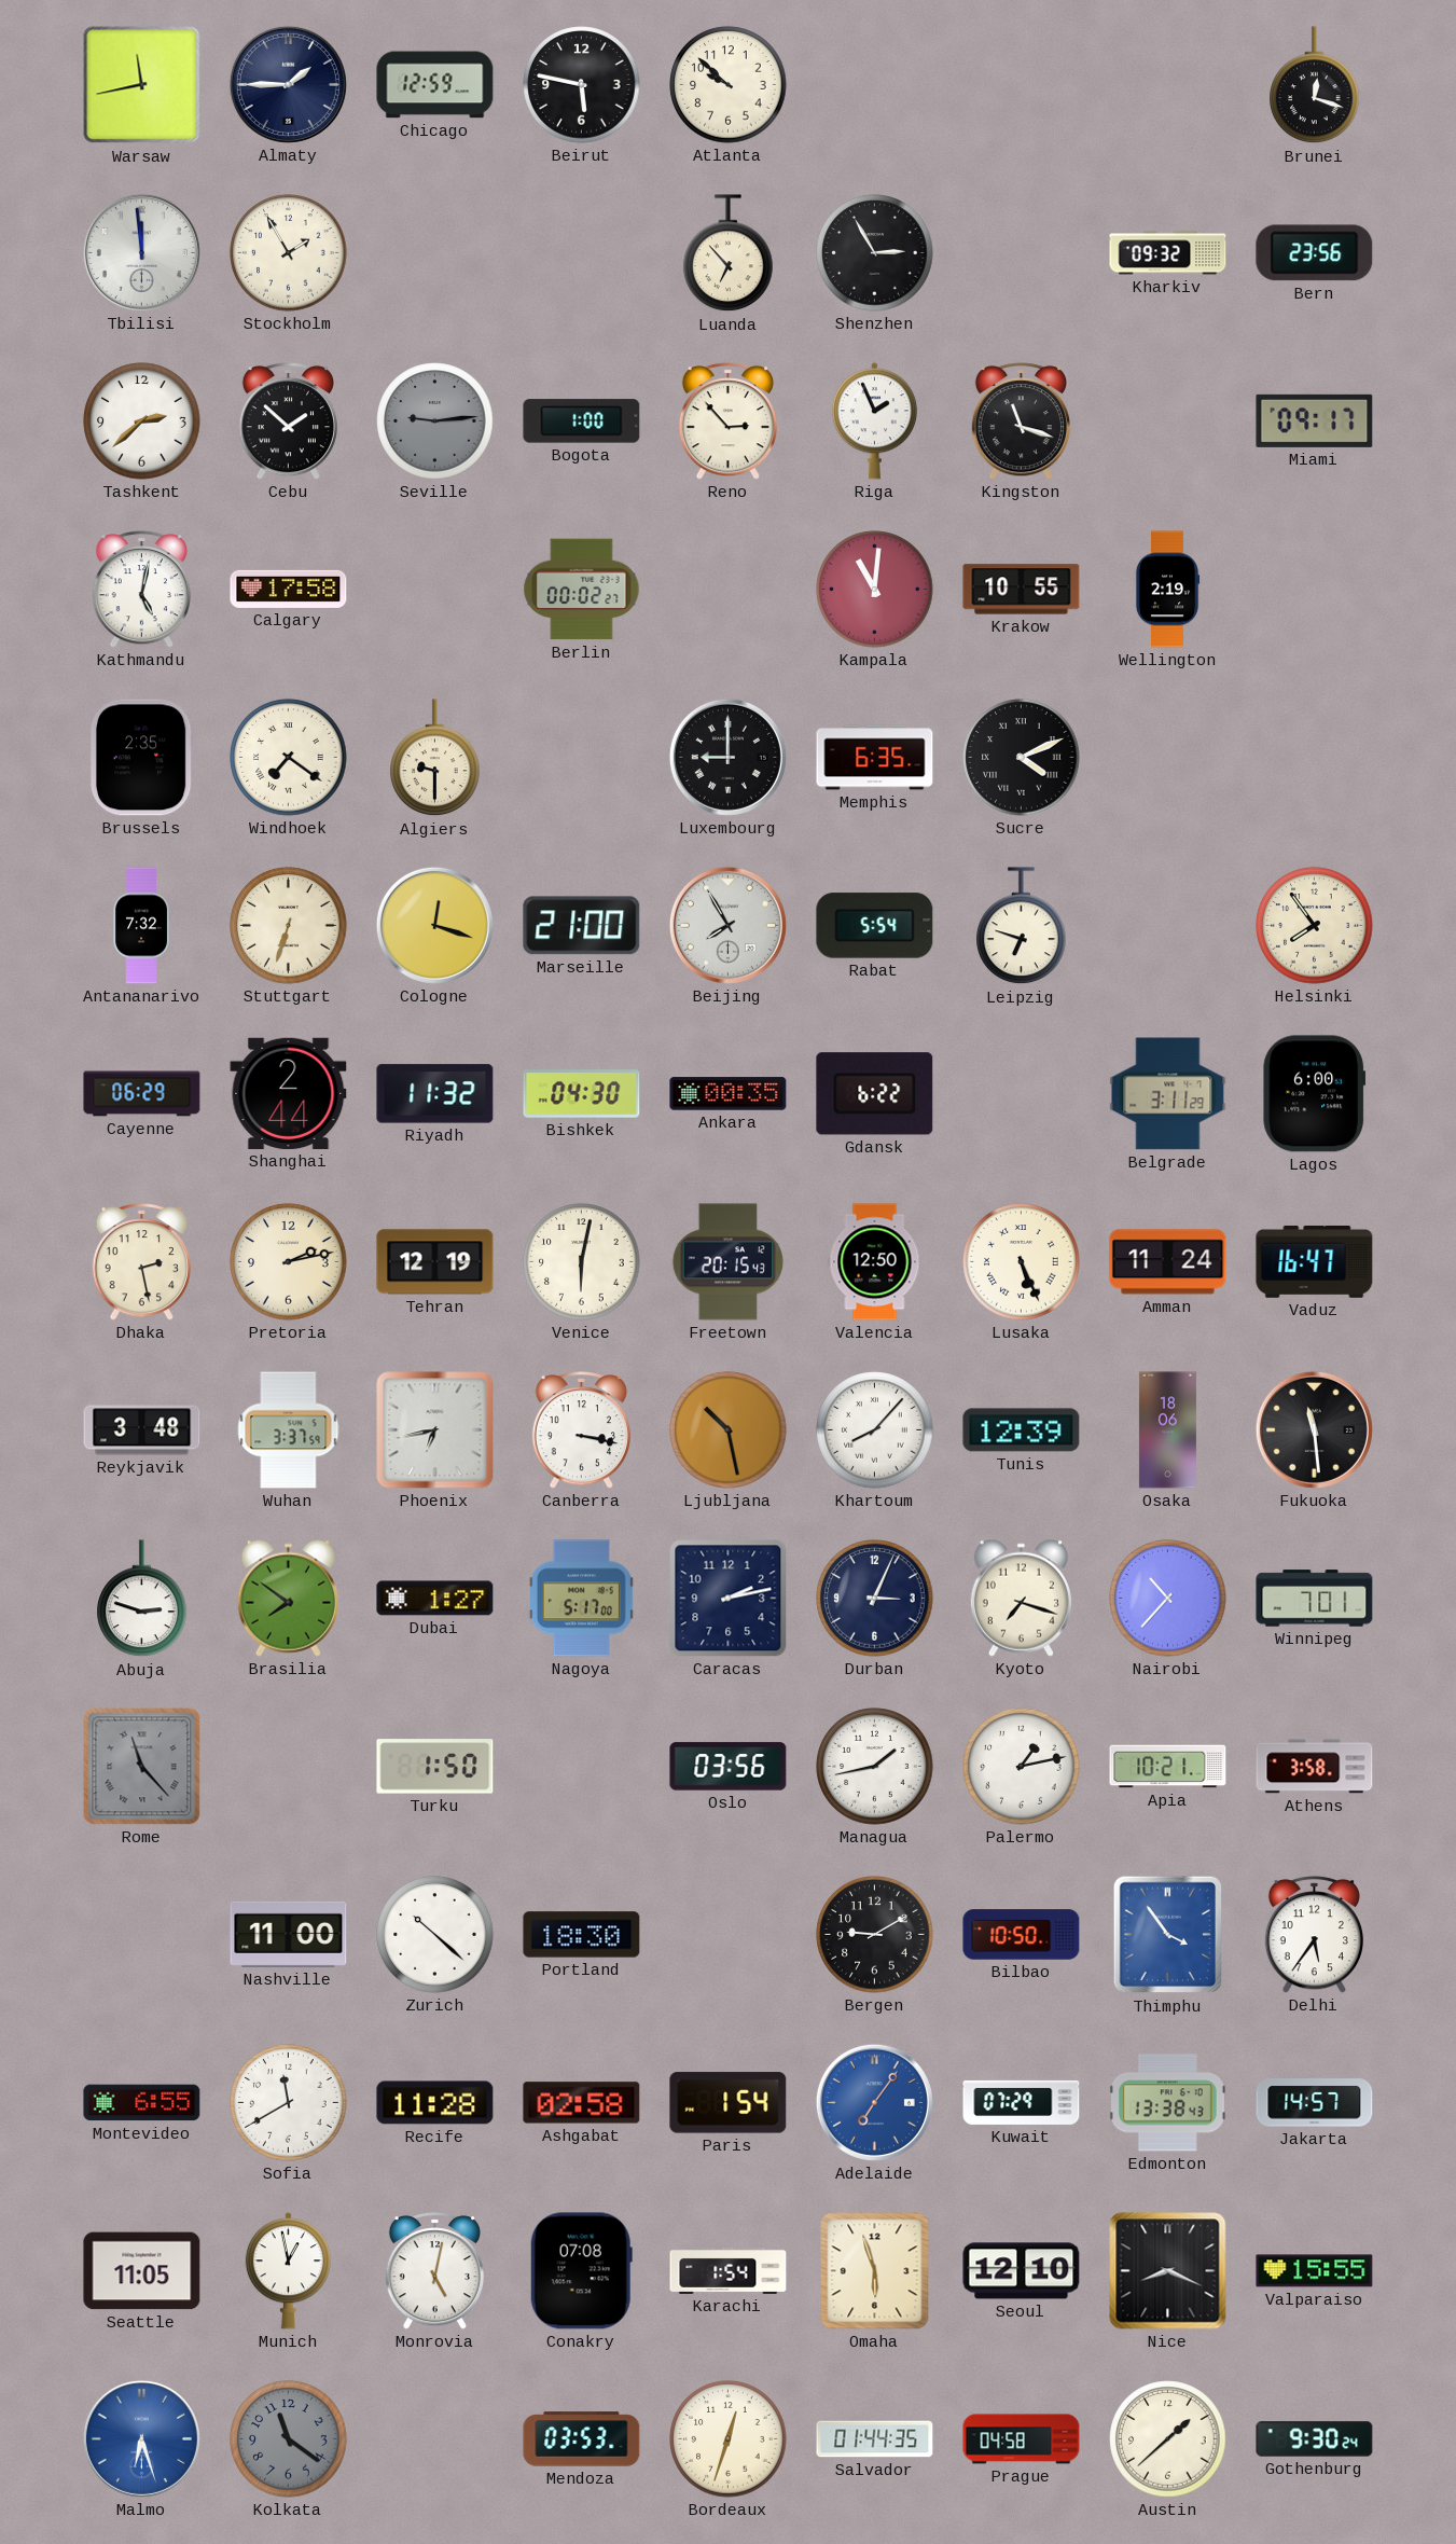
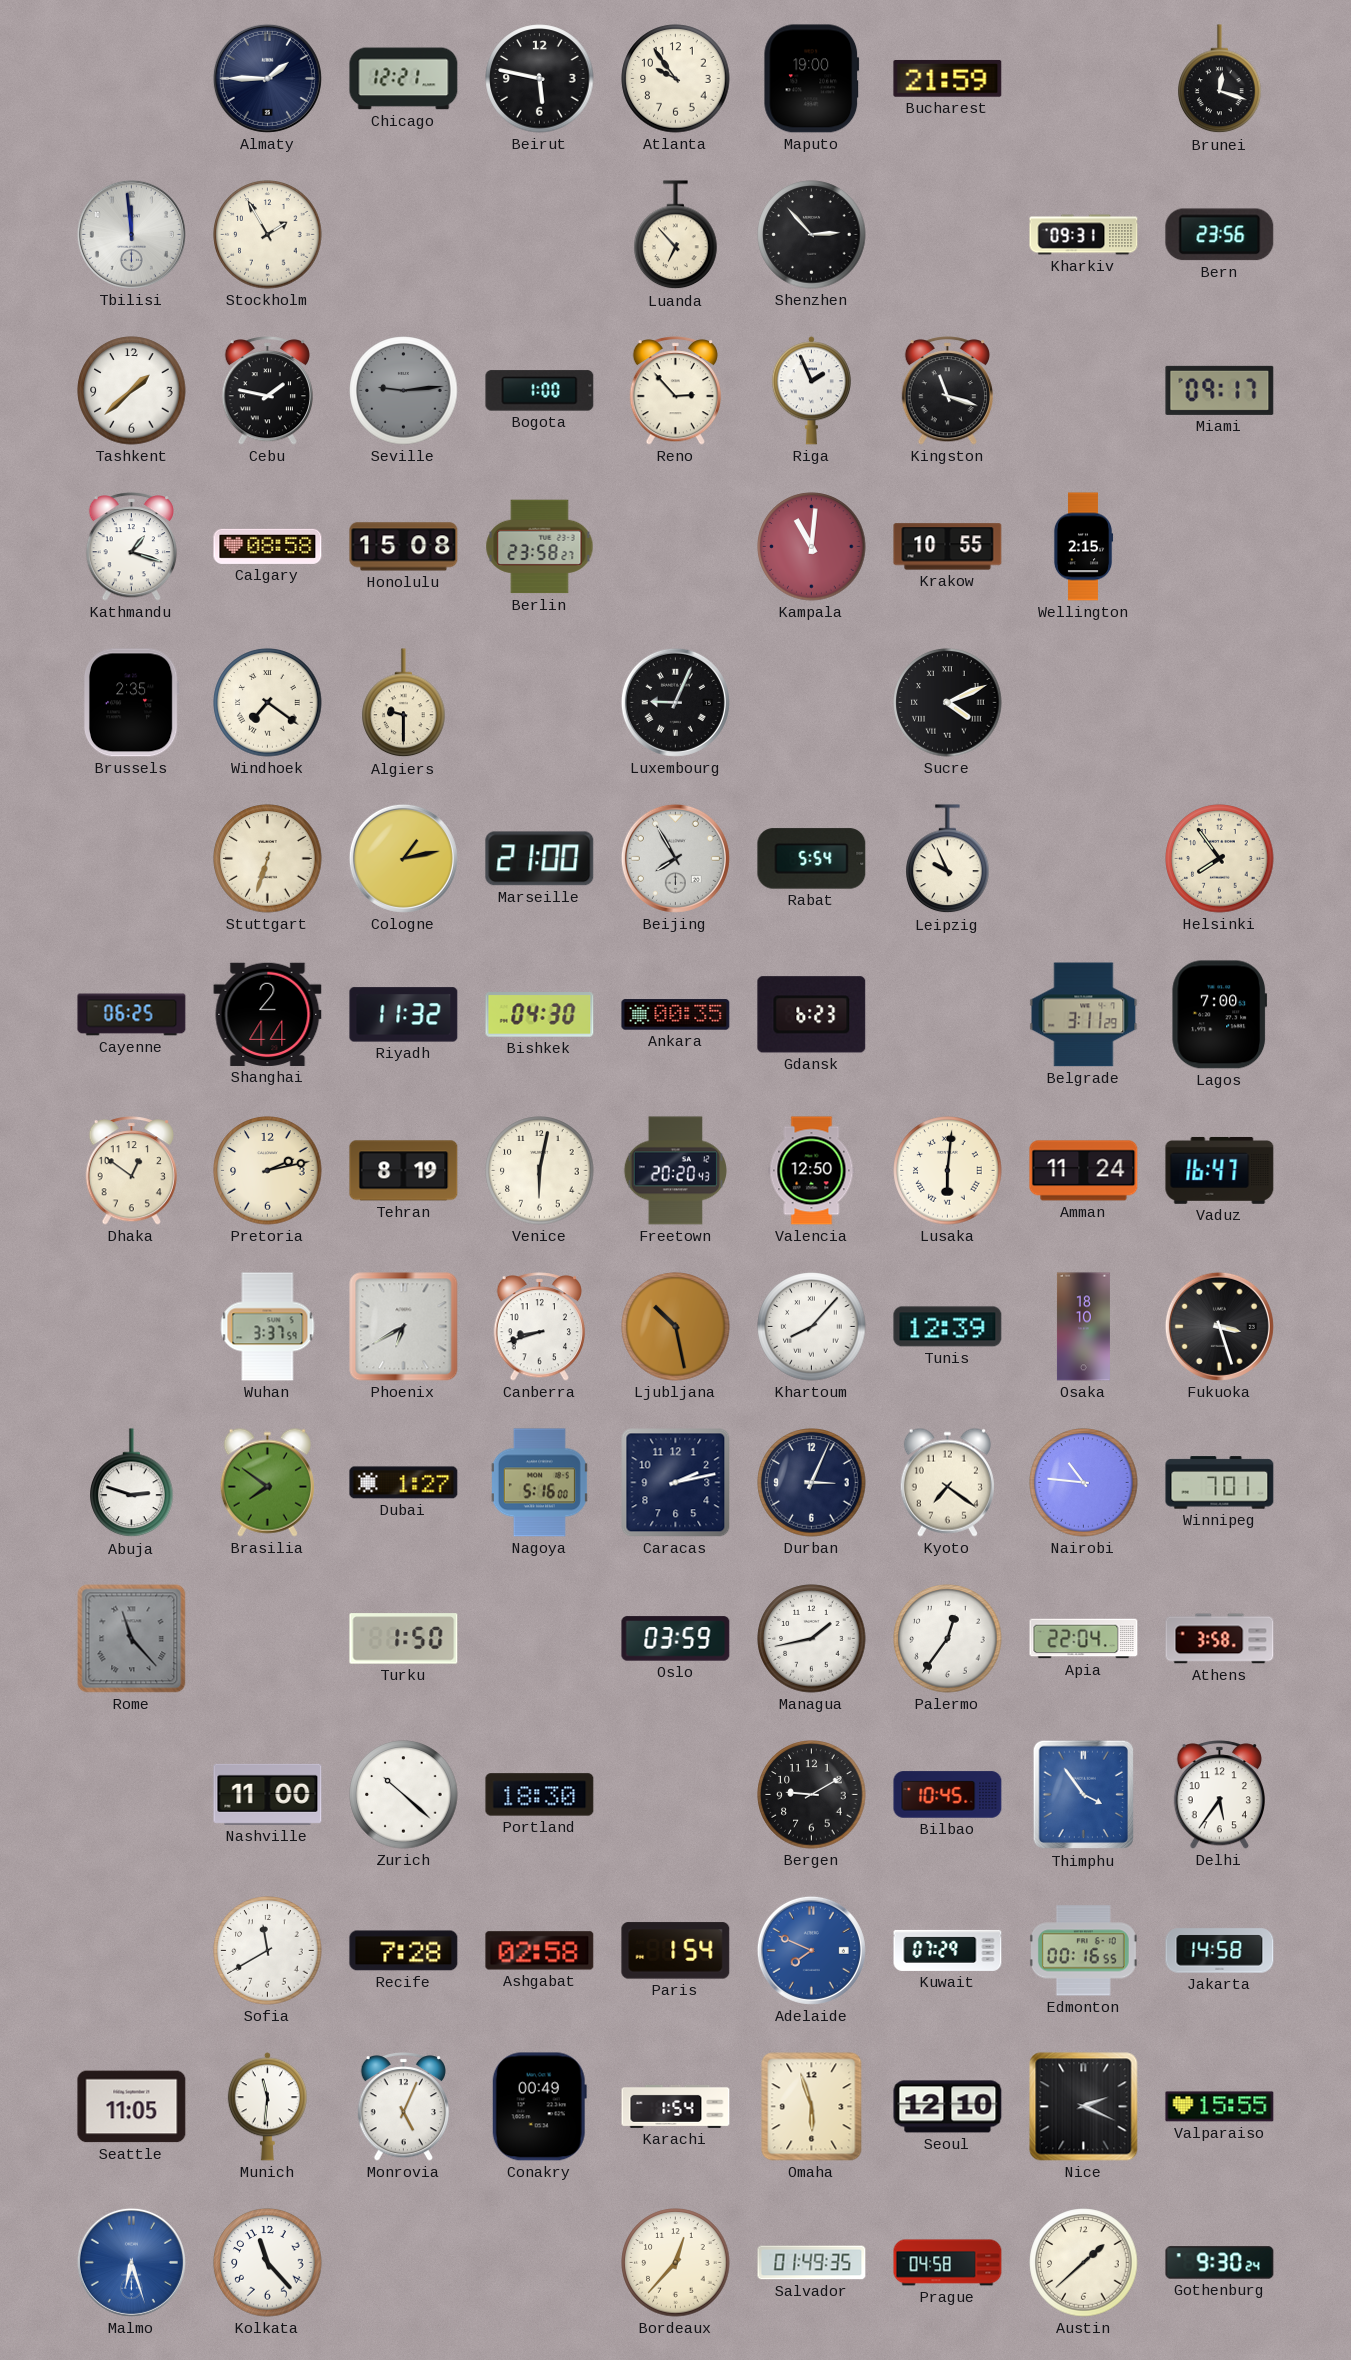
Warsaw: 11:43 -> none (142, 85)
Chicago: 12:59 -> 12:21 (404, 79)
Atlanta: 9:52 -> 9:54 (676, 79)
Maputo: none -> 19:00 (812, 79)
Bucharest: none -> 21:59 (948, 78)
Shenzhen: 2:55 -> 2:53 (812, 235)
Kharkiv: 09:32 -> 09:31 (1084, 235)
Tashkent: 2:38 -> 1:38 (132, 391)
Cebu: 1:52 -> 1:47 (267, 391)
Kathmandu: 5:02 -> 1:18 (131, 547)
Calgary: 17:58 -> 08:58 (268, 546)
Honolulu: none -> 15:08 (404, 547)
Berlin: 00:02 -> 23:58 (540, 547)
Wellington: 2:19 -> 2:15 (1083, 547)
Luxembourg: 9:00 -> 9:04 (675, 702)
Memphis: 6:35 -> none (875, 758)
Antananarivo: 7:32 -> none (141, 926)
Cologne: 12:18 -> 1:13 (403, 858)
Leipzig: 6:48 -> 9:56 (948, 859)
Cayenne: 06:29 -> 06:25 (132, 1015)
Gdansk: 6:22 -> 6:23 (812, 1015)
Lagos: 6:00 -> 7:00 (1220, 1015)
Dhaka: 2:28 -> 12:51 (131, 1171)
Tehran: 12:19 -> 8:19 (404, 1171)
Freetown: 20:15 -> 20:20 (675, 1171)
Lusaka: 5:26 -> 6:01 (948, 1171)
Reykjavik: 3:48 -> none (142, 1430)
Phoenix: 6:43 -> 6:40 (404, 1327)
Canberra: 3:17 -> 8:42 (539, 1327)
Osaka: 18:06 -> 18:10 (1083, 1327)
Fukuoka: 11:29 -> 3:27 (1219, 1326)
Nagoya: 5:17 -> 5:16 (539, 1483)
Kyoto: 7:18 -> 7:21 (947, 1482)
Nairobi: 10:37 -> 10:46 (1084, 1483)
Oslo: 03:56 -> 03:59 (676, 1639)
Palermo: 1:13 -> 12:36 (948, 1639)
Apia: 10:21 -> 22:04 (1084, 1639)
Bilbao: 10:50 -> 10:45 (948, 1795)
Montevideo: 6:55 -> none (142, 2103)
Recife: 11:28 -> 7:28 (404, 1951)
Adelaide: 7:06 -> 7:49 (811, 1950)
Edmonton: 13:38 -> 00:16 (1083, 1951)
Jakarta: 14:57 -> 14:58 (1220, 1951)
Munich: 12:58 -> 11:31 (267, 2107)
Monrovia: 5:02 -> 5:04 (403, 2107)
Conakry: 07:08 -> 00:49 (539, 2107)
Nice: 8:19 -> 2:19 (1084, 2107)
Kolkata: 11:21 -> 11:23 (268, 2263)
Kolkata dial: grey -> white (268, 2263)
Mendoza: 03:53 -> none (582, 2439)
Bordeaux: 12:33 -> 12:37 (676, 2263)
Salvador: 01:44 -> 01:49 (812, 2263)
